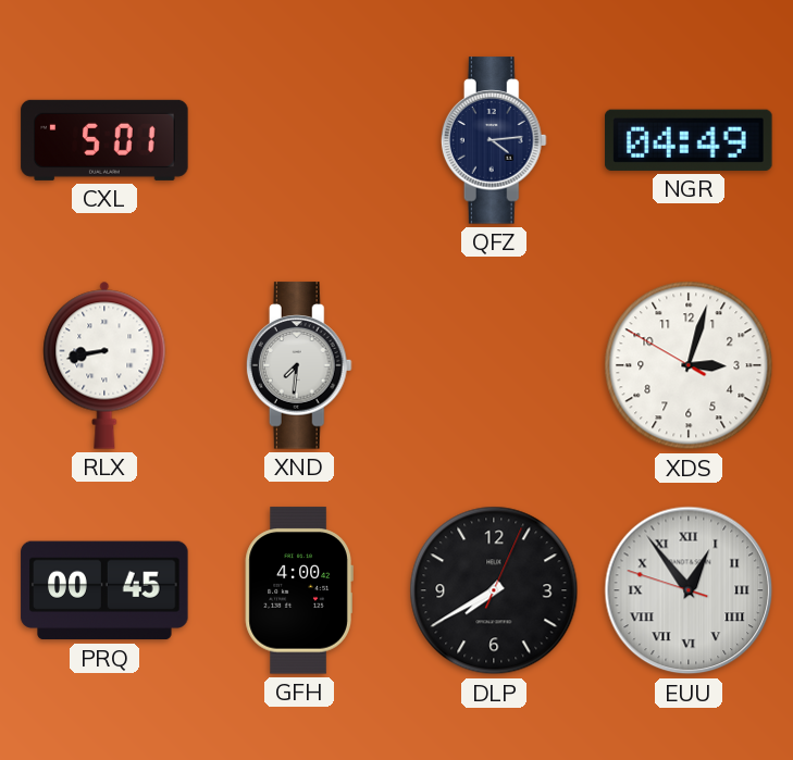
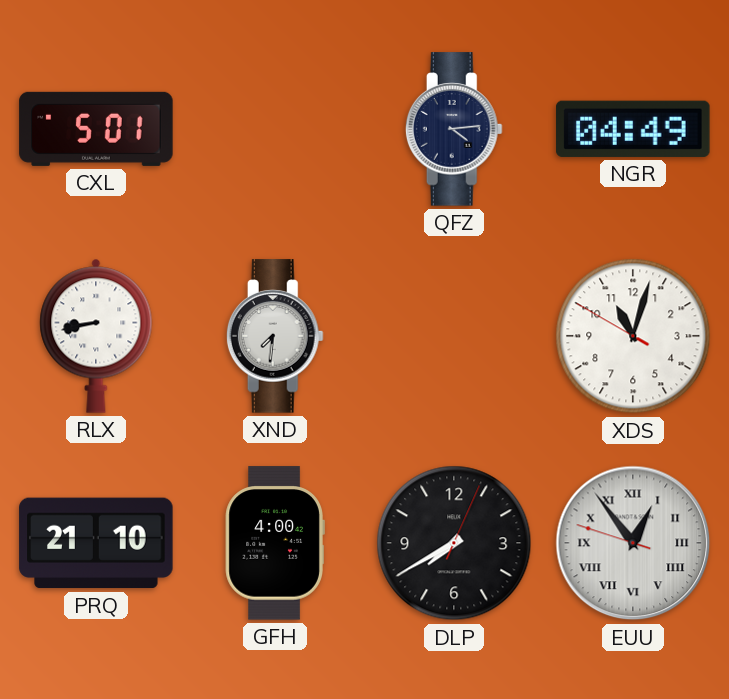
XDS: 3:02 -> 11:02 (633, 336)
PRQ: 00:45 -> 21:10 (96, 543)
